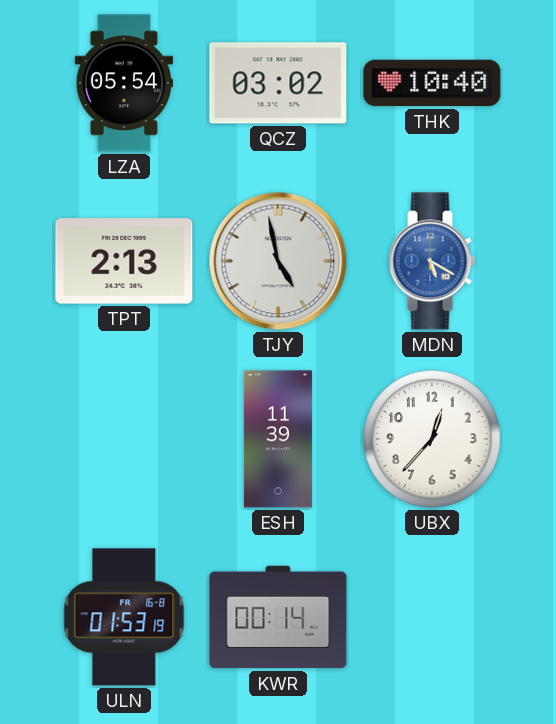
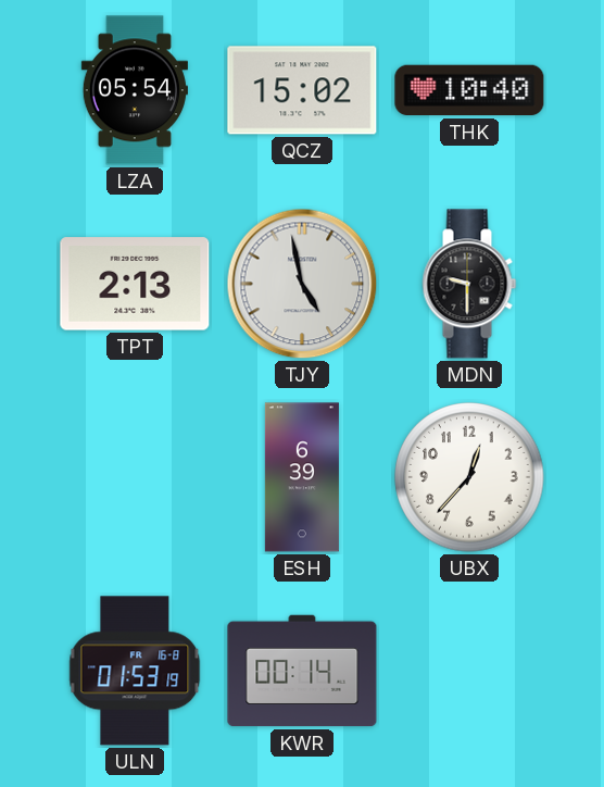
QCZ: 03:02 -> 15:02 (302, 90)
MDN: 5:20 -> 9:30 (469, 284)
MDN dial: blue -> black (469, 284)
ESH: 11:39 -> 6:39 (302, 477)
